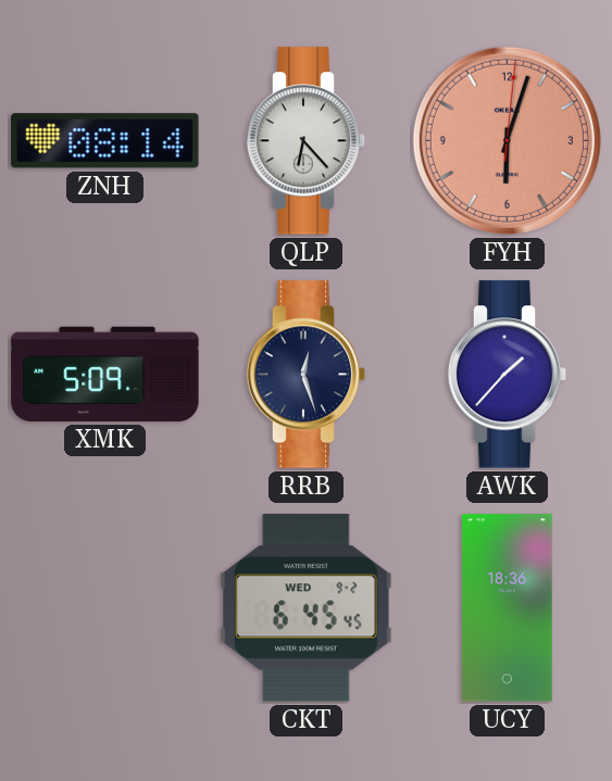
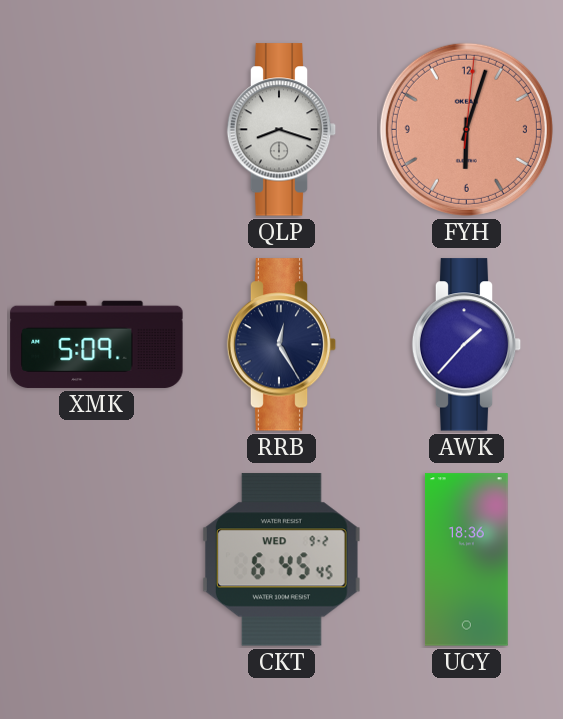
ZNH: 08:14 -> none (105, 141)
QLP: 6:23 -> 8:18 (282, 130)
RRB: 12:27 -> 12:25 (282, 345)
